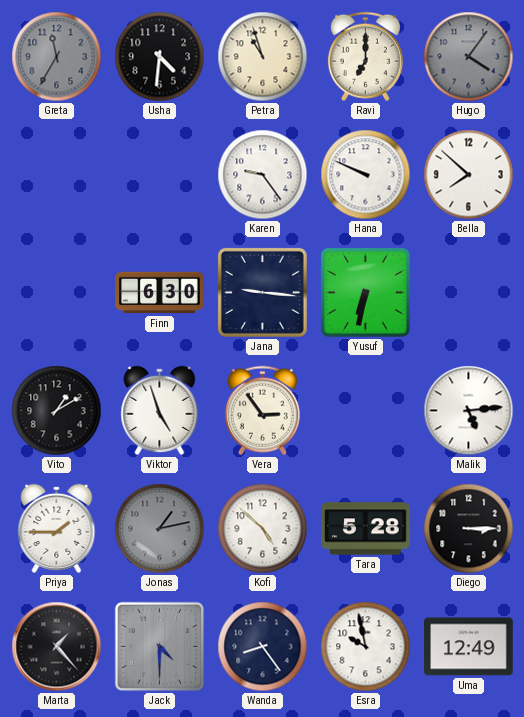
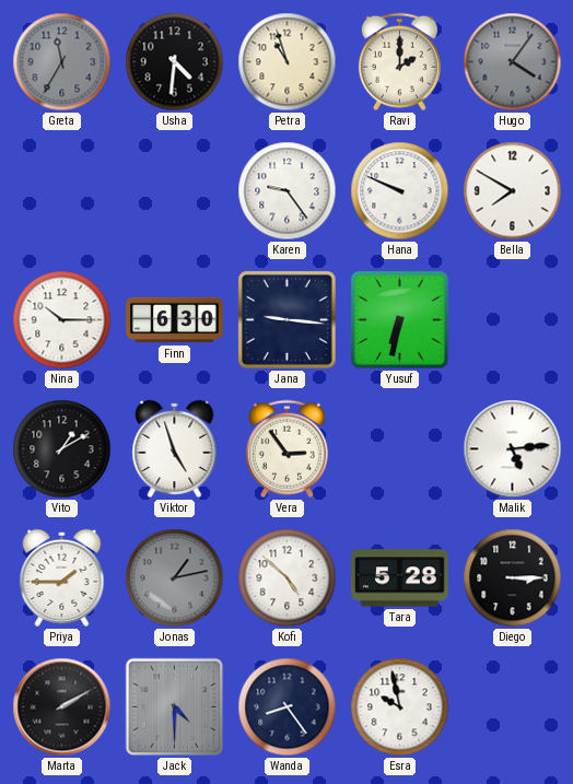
Ravi: 7:00 -> 2:00 (399, 62)
Bella: 7:52 -> 7:50 (513, 191)
Nina: none -> 10:15 (62, 320)
Marta: 1:23 -> 2:10 (62, 707)
Uma: 12:49 -> none (469, 647)
